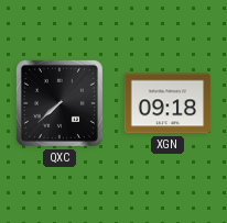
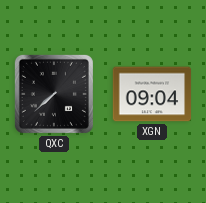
XGN: 09:18 -> 09:04 (152, 94)
